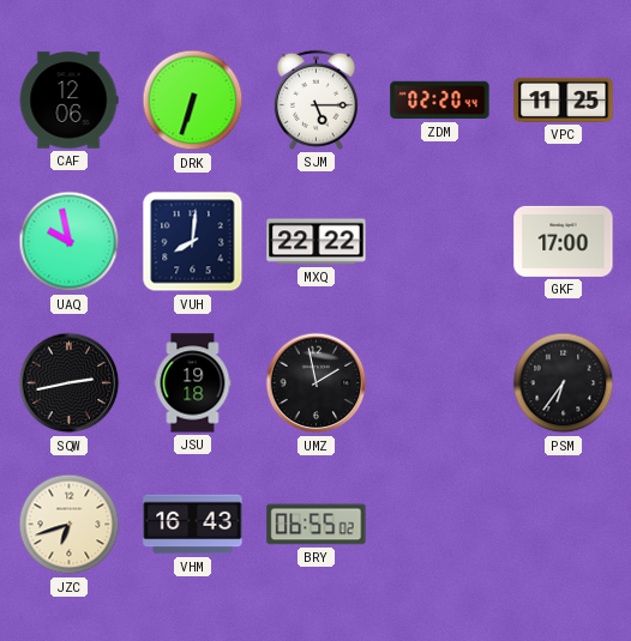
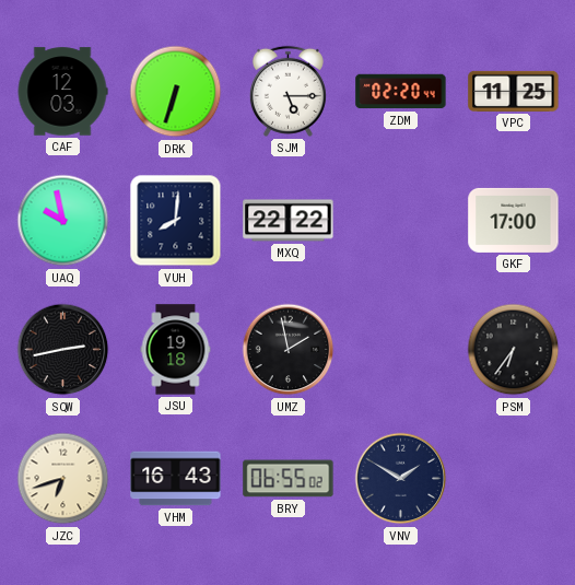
CAF: 12:06 -> 12:03 (62, 92)
VNV: none -> 1:50 (401, 479)
